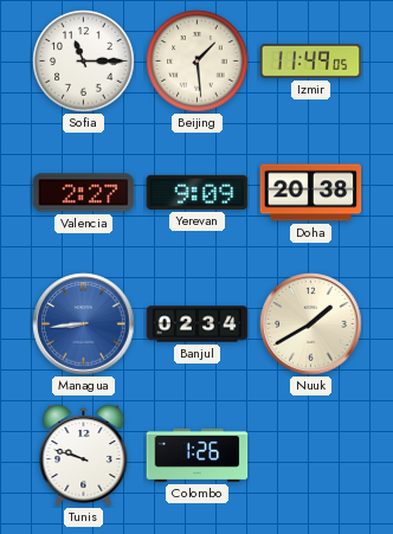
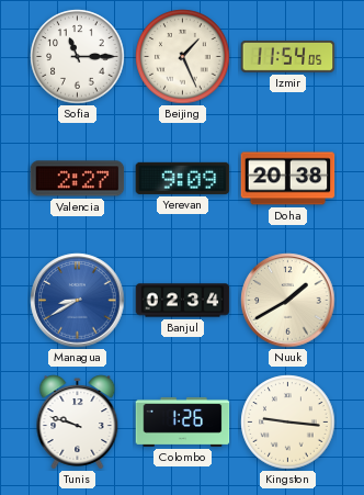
Beijing: 1:29 -> 1:26 (183, 57)
Izmir: 11:49 -> 11:54 (288, 56)
Managua: 8:44 -> 8:40 (78, 301)
Kingston: none -> 9:16 (288, 423)
